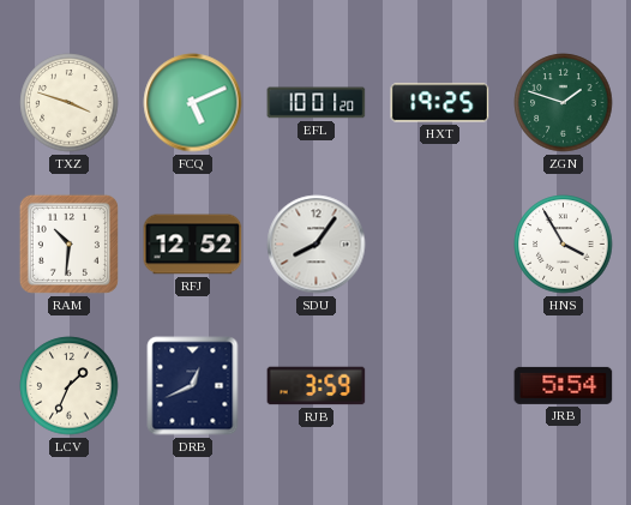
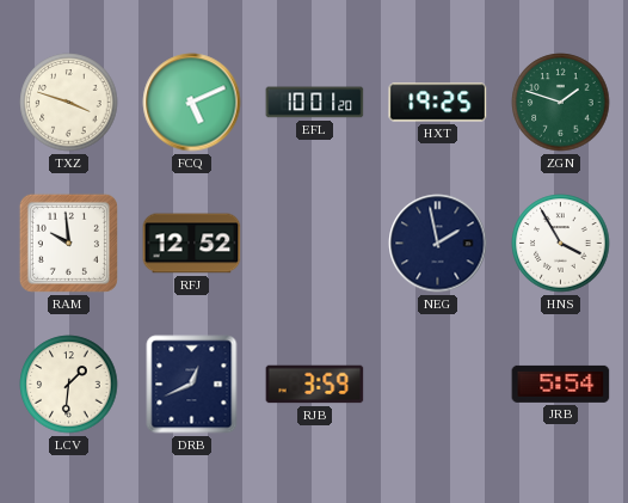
RAM: 10:31 -> 9:59 (68, 243)
SDU: 8:06 -> none (317, 245)
NEG: none -> 1:58 (438, 244)
LCV: 1:34 -> 1:31 (69, 385)
